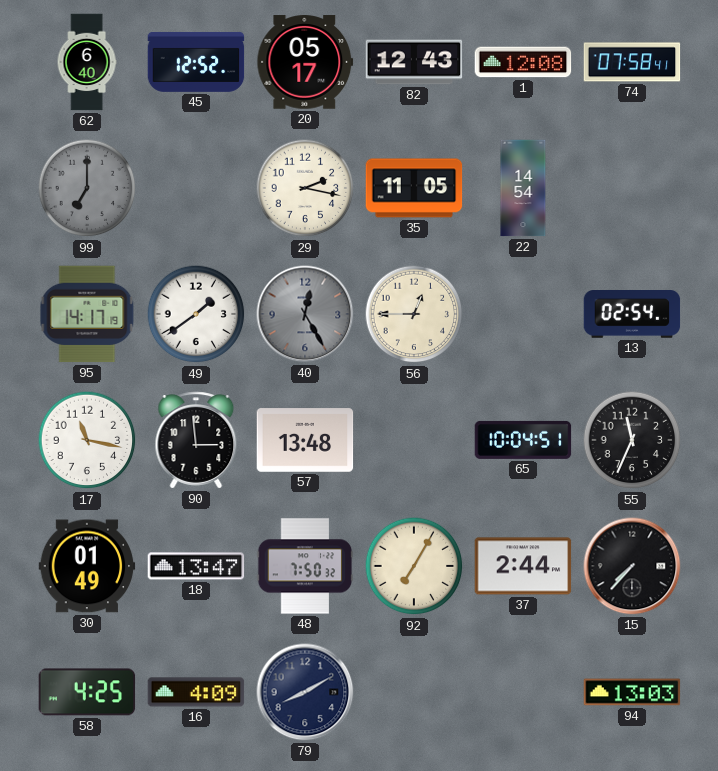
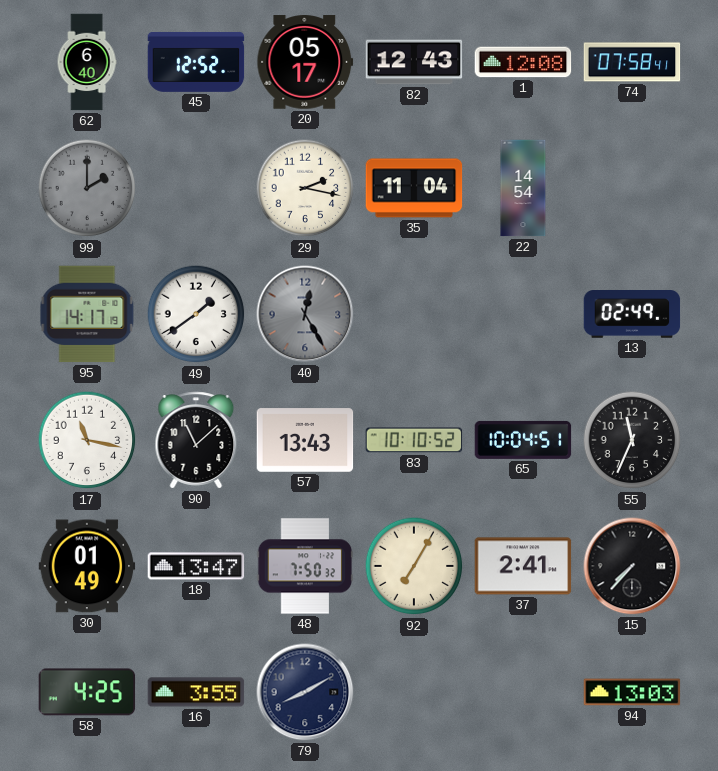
99: 7:00 -> 2:00 (87, 188)
35: 11:05 -> 11:04 (414, 188)
56: 12:45 -> none (414, 314)
13: 02:54 -> 02:49 (632, 314)
90: 2:59 -> 11:08 (196, 440)
57: 13:48 -> 13:43 (305, 440)
83: none -> 10:10 (414, 440)
37: 2:44 -> 2:41 (523, 566)
16: 4:09 -> 3:55 (196, 692)
